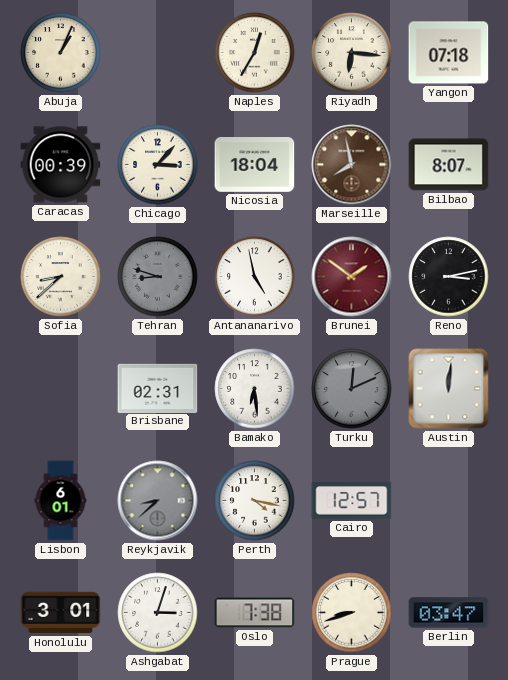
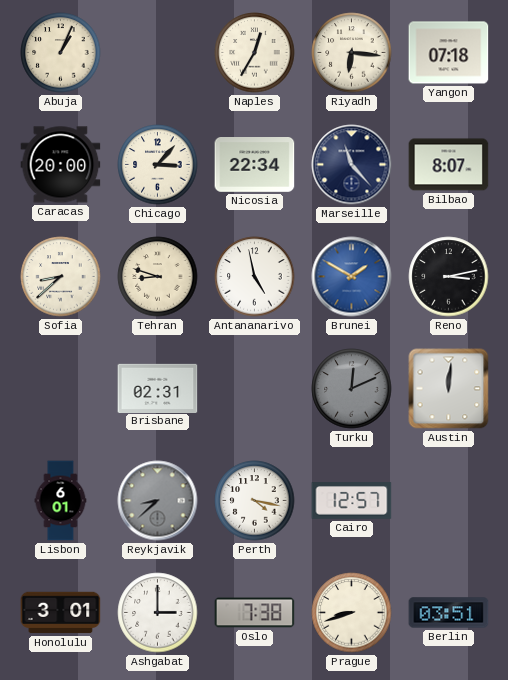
Caracas: 00:39 -> 20:00 (61, 165)
Nicosia: 18:04 -> 22:34 (255, 165)
Marseille: 7:58 -> 11:23 (352, 165)
Marseille dial: brown -> navy (352, 165)
Tehran dial: grey -> cream (158, 277)
Brunei: 1:51 -> 1:50 (352, 277)
Brunei dial: burgundy -> blue (352, 277)
Bamako: 6:29 -> none (255, 389)
Ashgabat: 3:03 -> 3:00 (158, 613)
Berlin: 03:47 -> 03:51 (449, 613)
